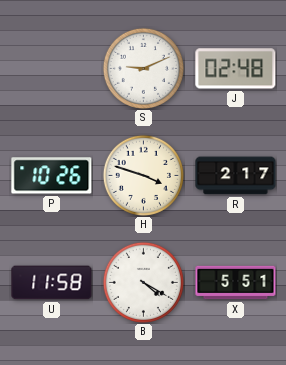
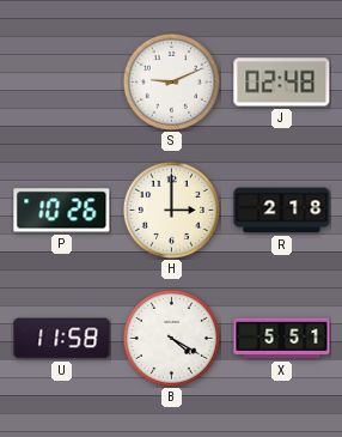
H: 3:48 -> 3:00 (171, 210)
R: 2:17 -> 2:18 (282, 211)
